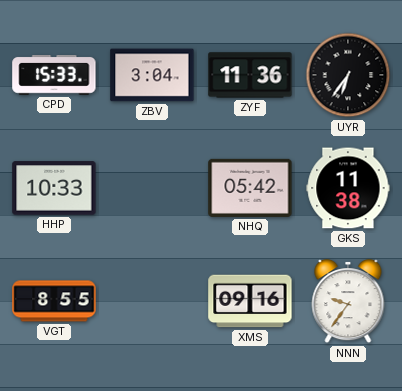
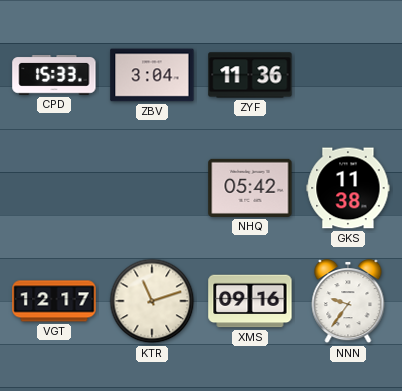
UYR: 6:36 -> none (348, 75)
HHP: 10:33 -> none (54, 188)
VGT: 8:55 -> 12:17 (54, 301)
KTR: none -> 11:12 (152, 301)
